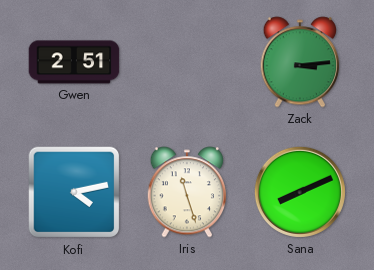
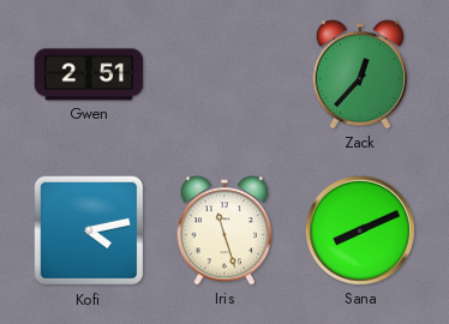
Zack: 3:14 -> 12:37 (359, 74)
